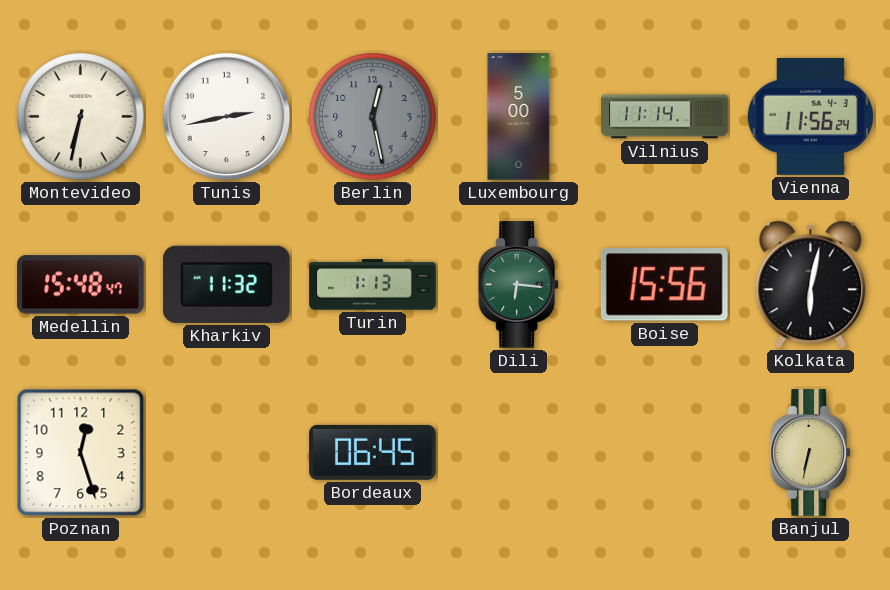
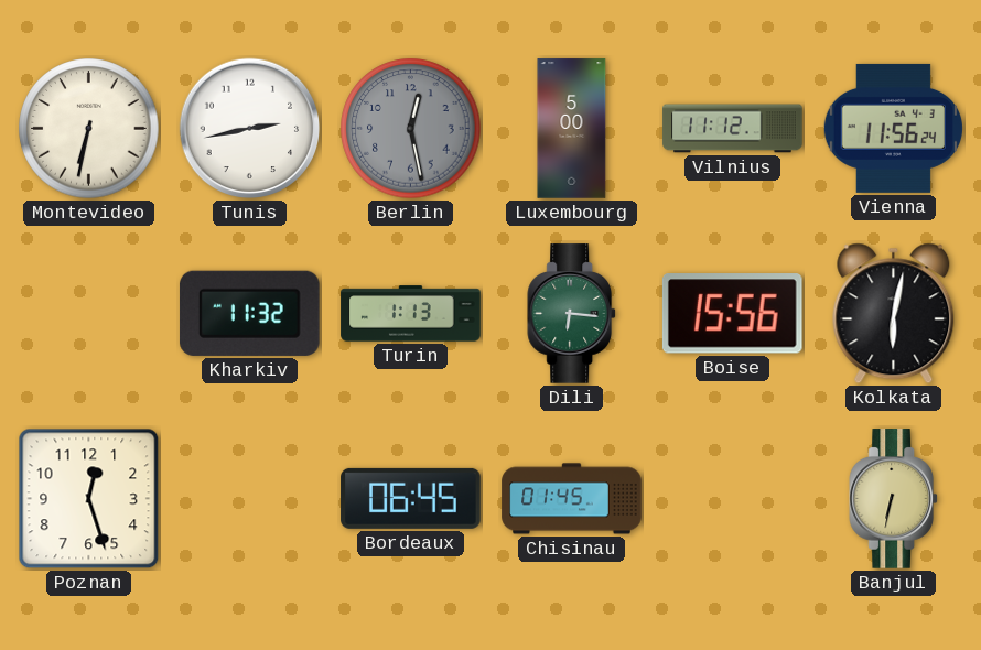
Vilnius: 11:14 -> 11:12 (733, 129)
Medellin: 15:48 -> none (81, 285)
Chisinau: none -> 01:45 (572, 499)
